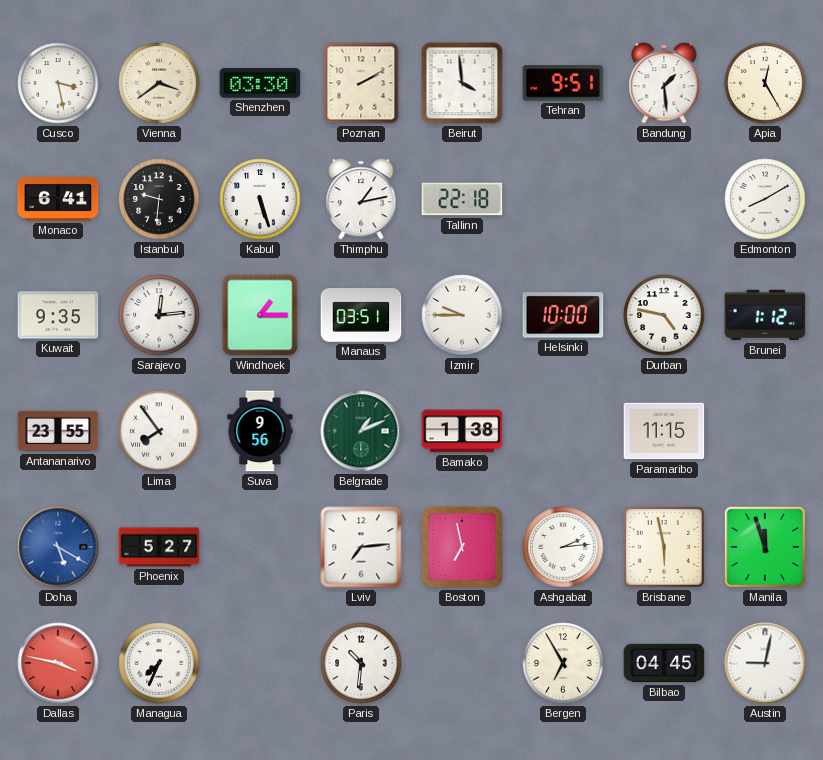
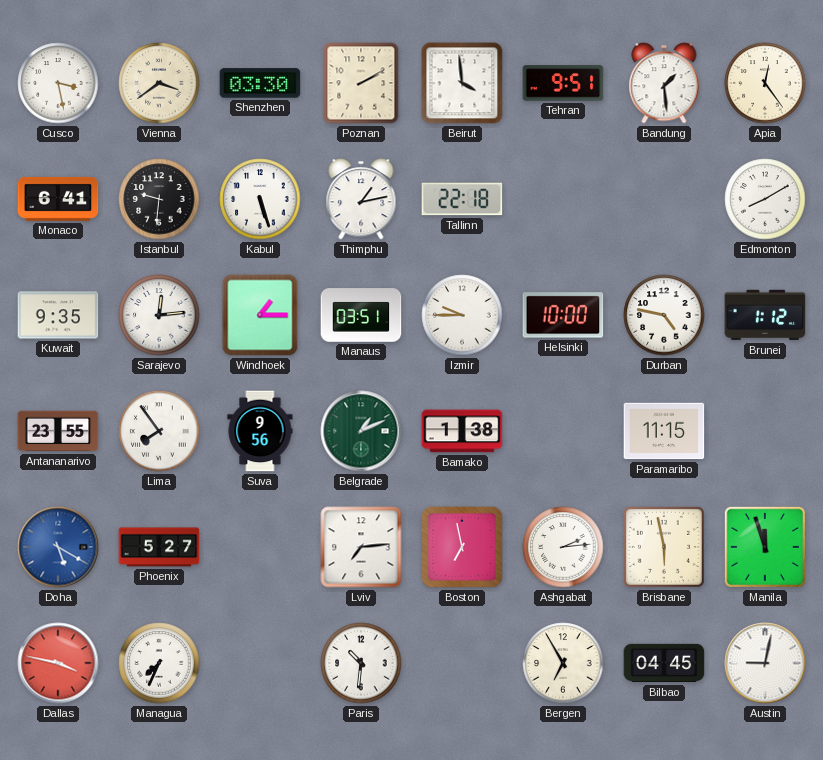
Apia: 12:25 -> 12:24 (765, 83)
